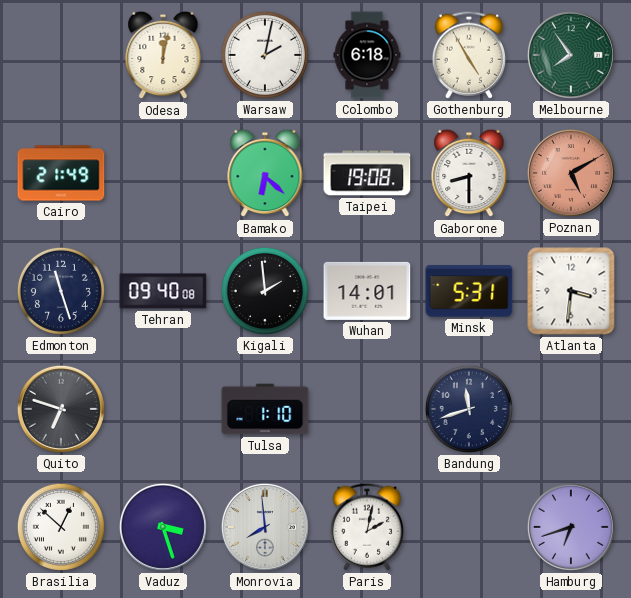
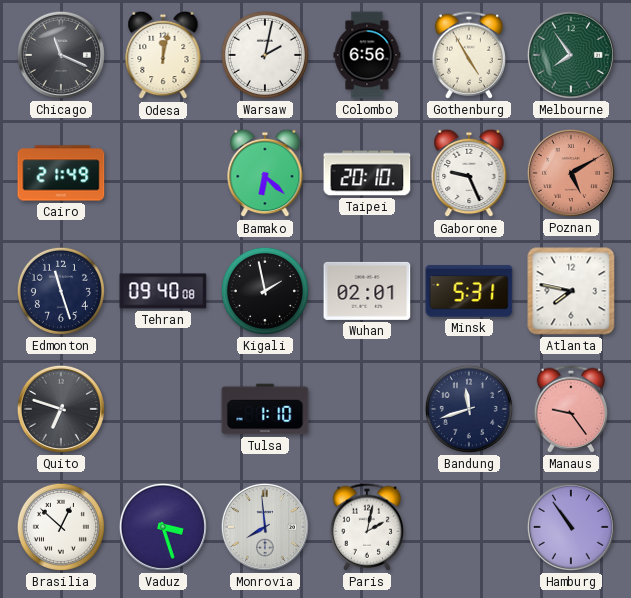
Chicago: none -> 11:19 (61, 55)
Colombo: 6:18 -> 6:56 (367, 55)
Taipei: 19:08 -> 20:10 (367, 173)
Gaborone: 8:30 -> 9:26 (469, 173)
Kigali: 1:59 -> 1:58 (265, 291)
Wuhan: 14:01 -> 02:01 (367, 291)
Atlanta: 3:31 -> 7:47 (571, 291)
Manaus: none -> 9:24 (571, 409)
Hamburg: 6:42 -> 10:54 (571, 527)
